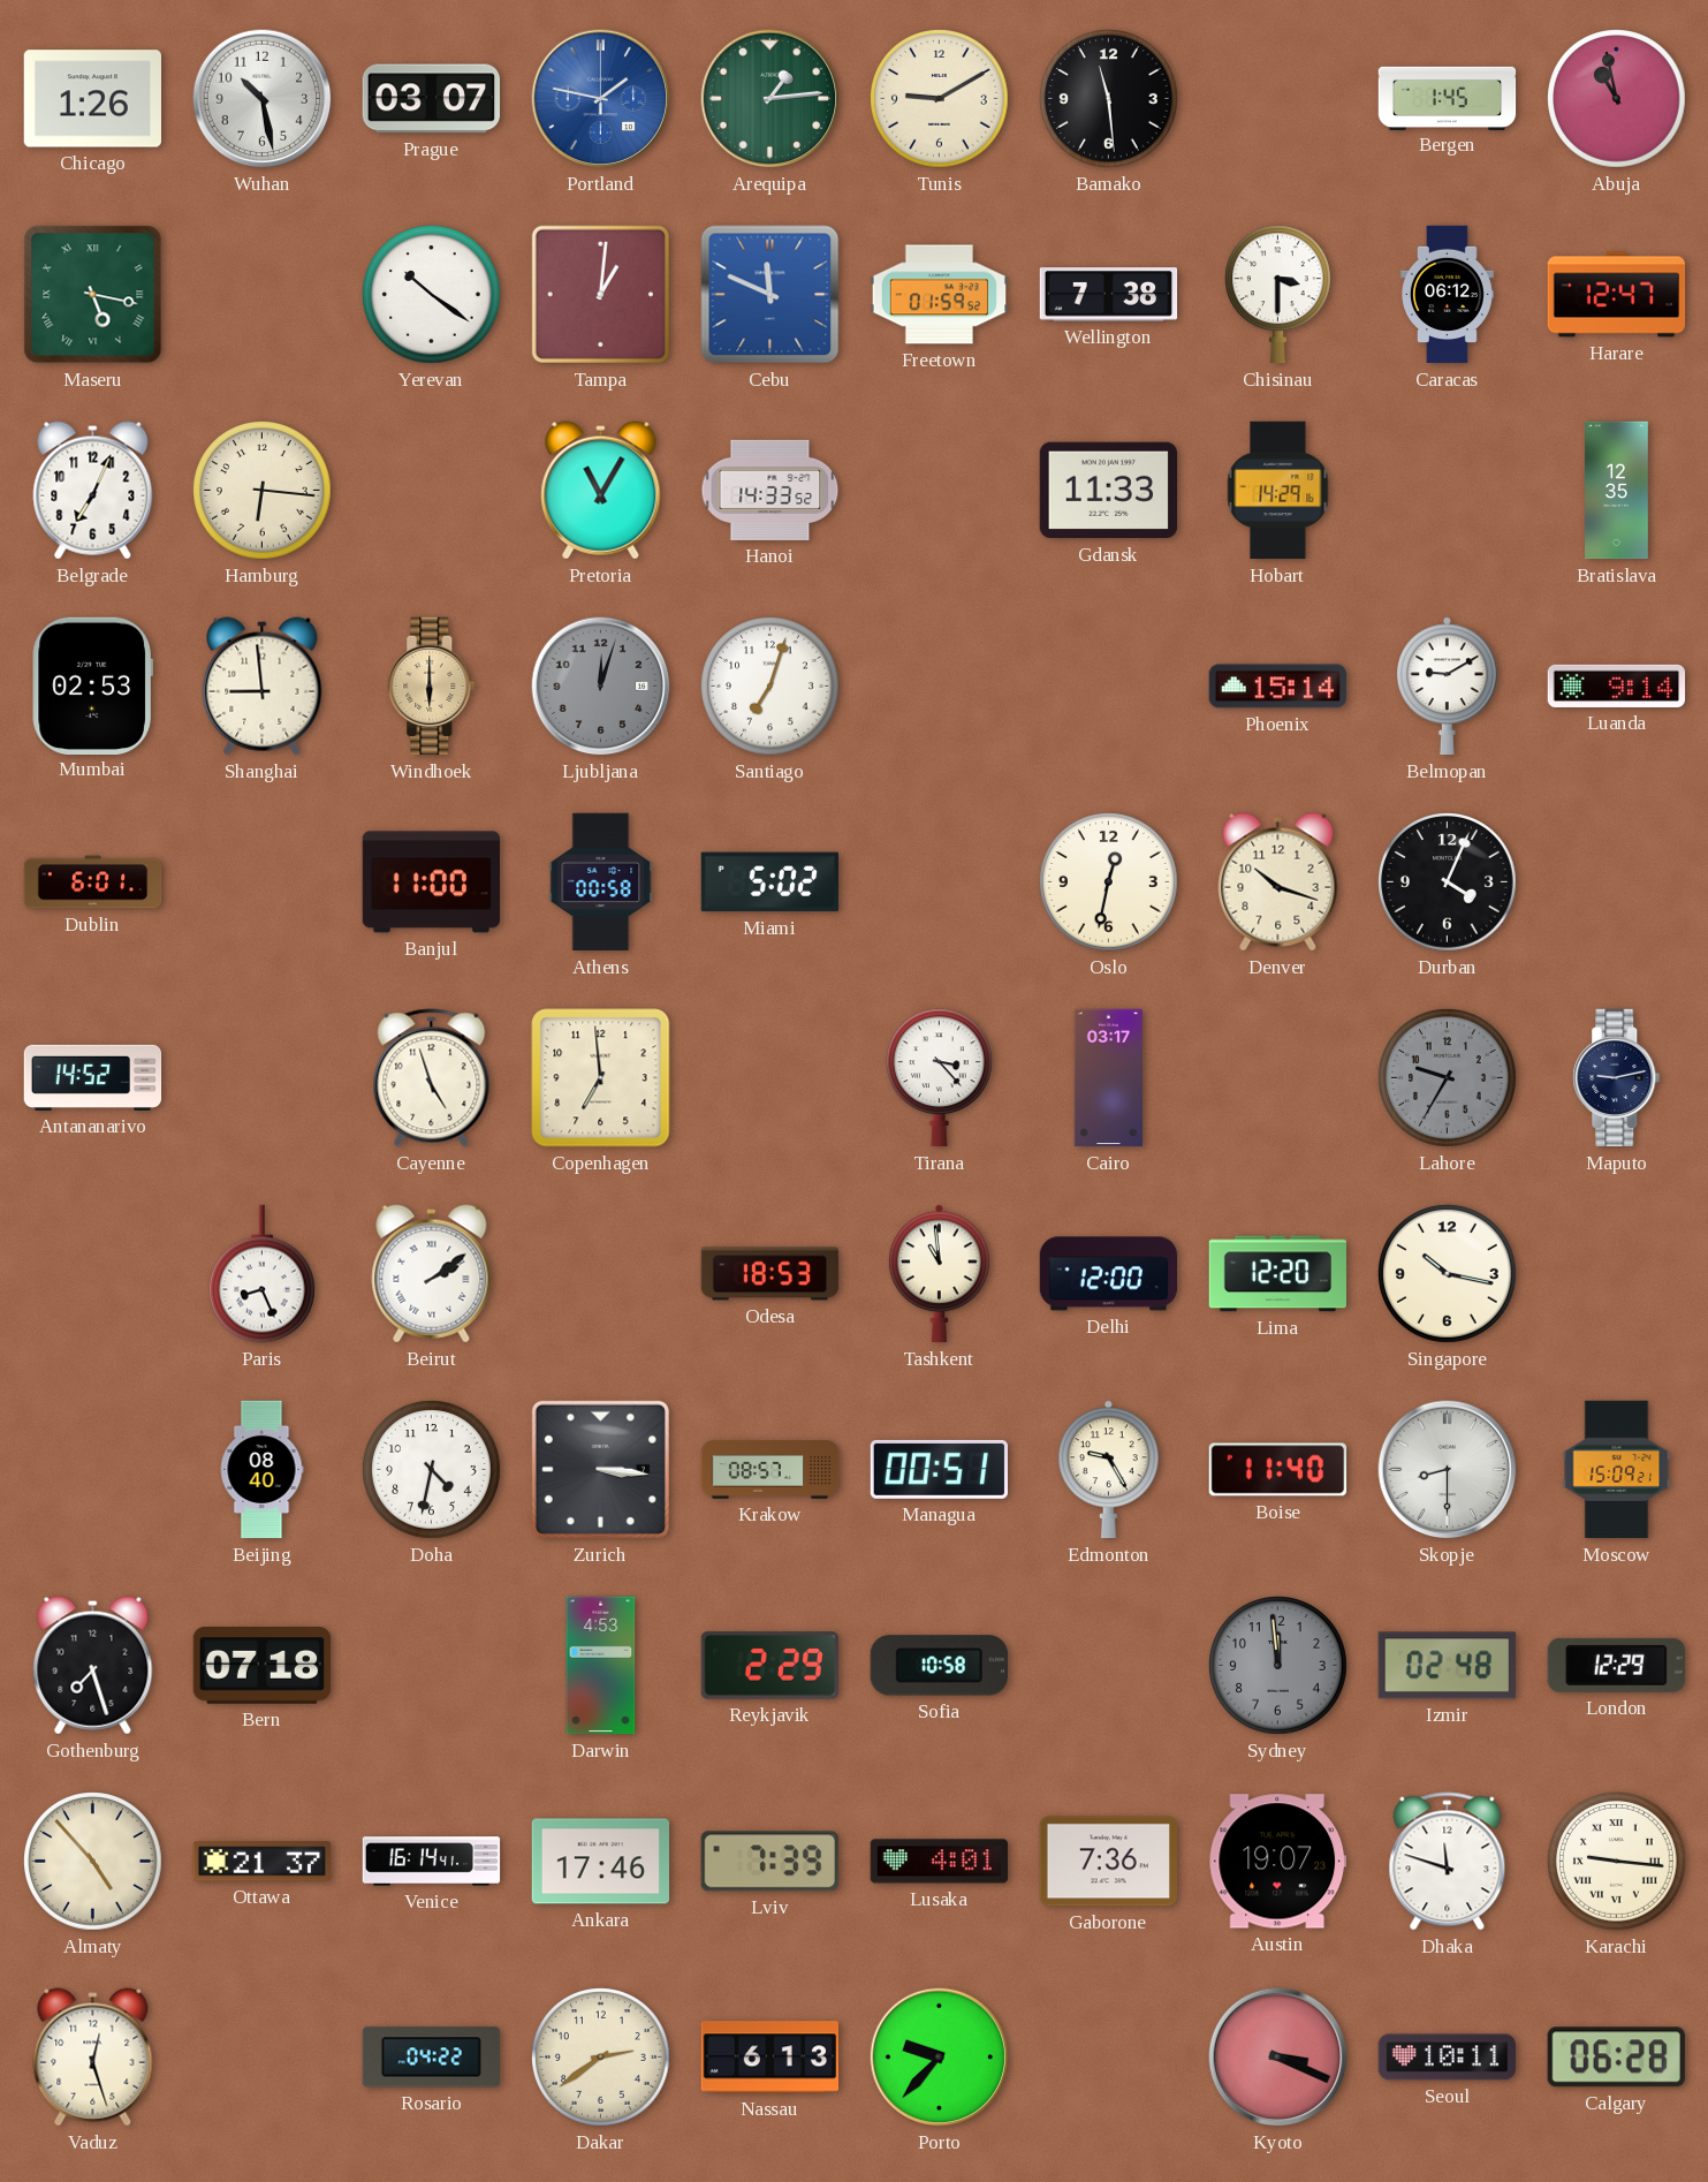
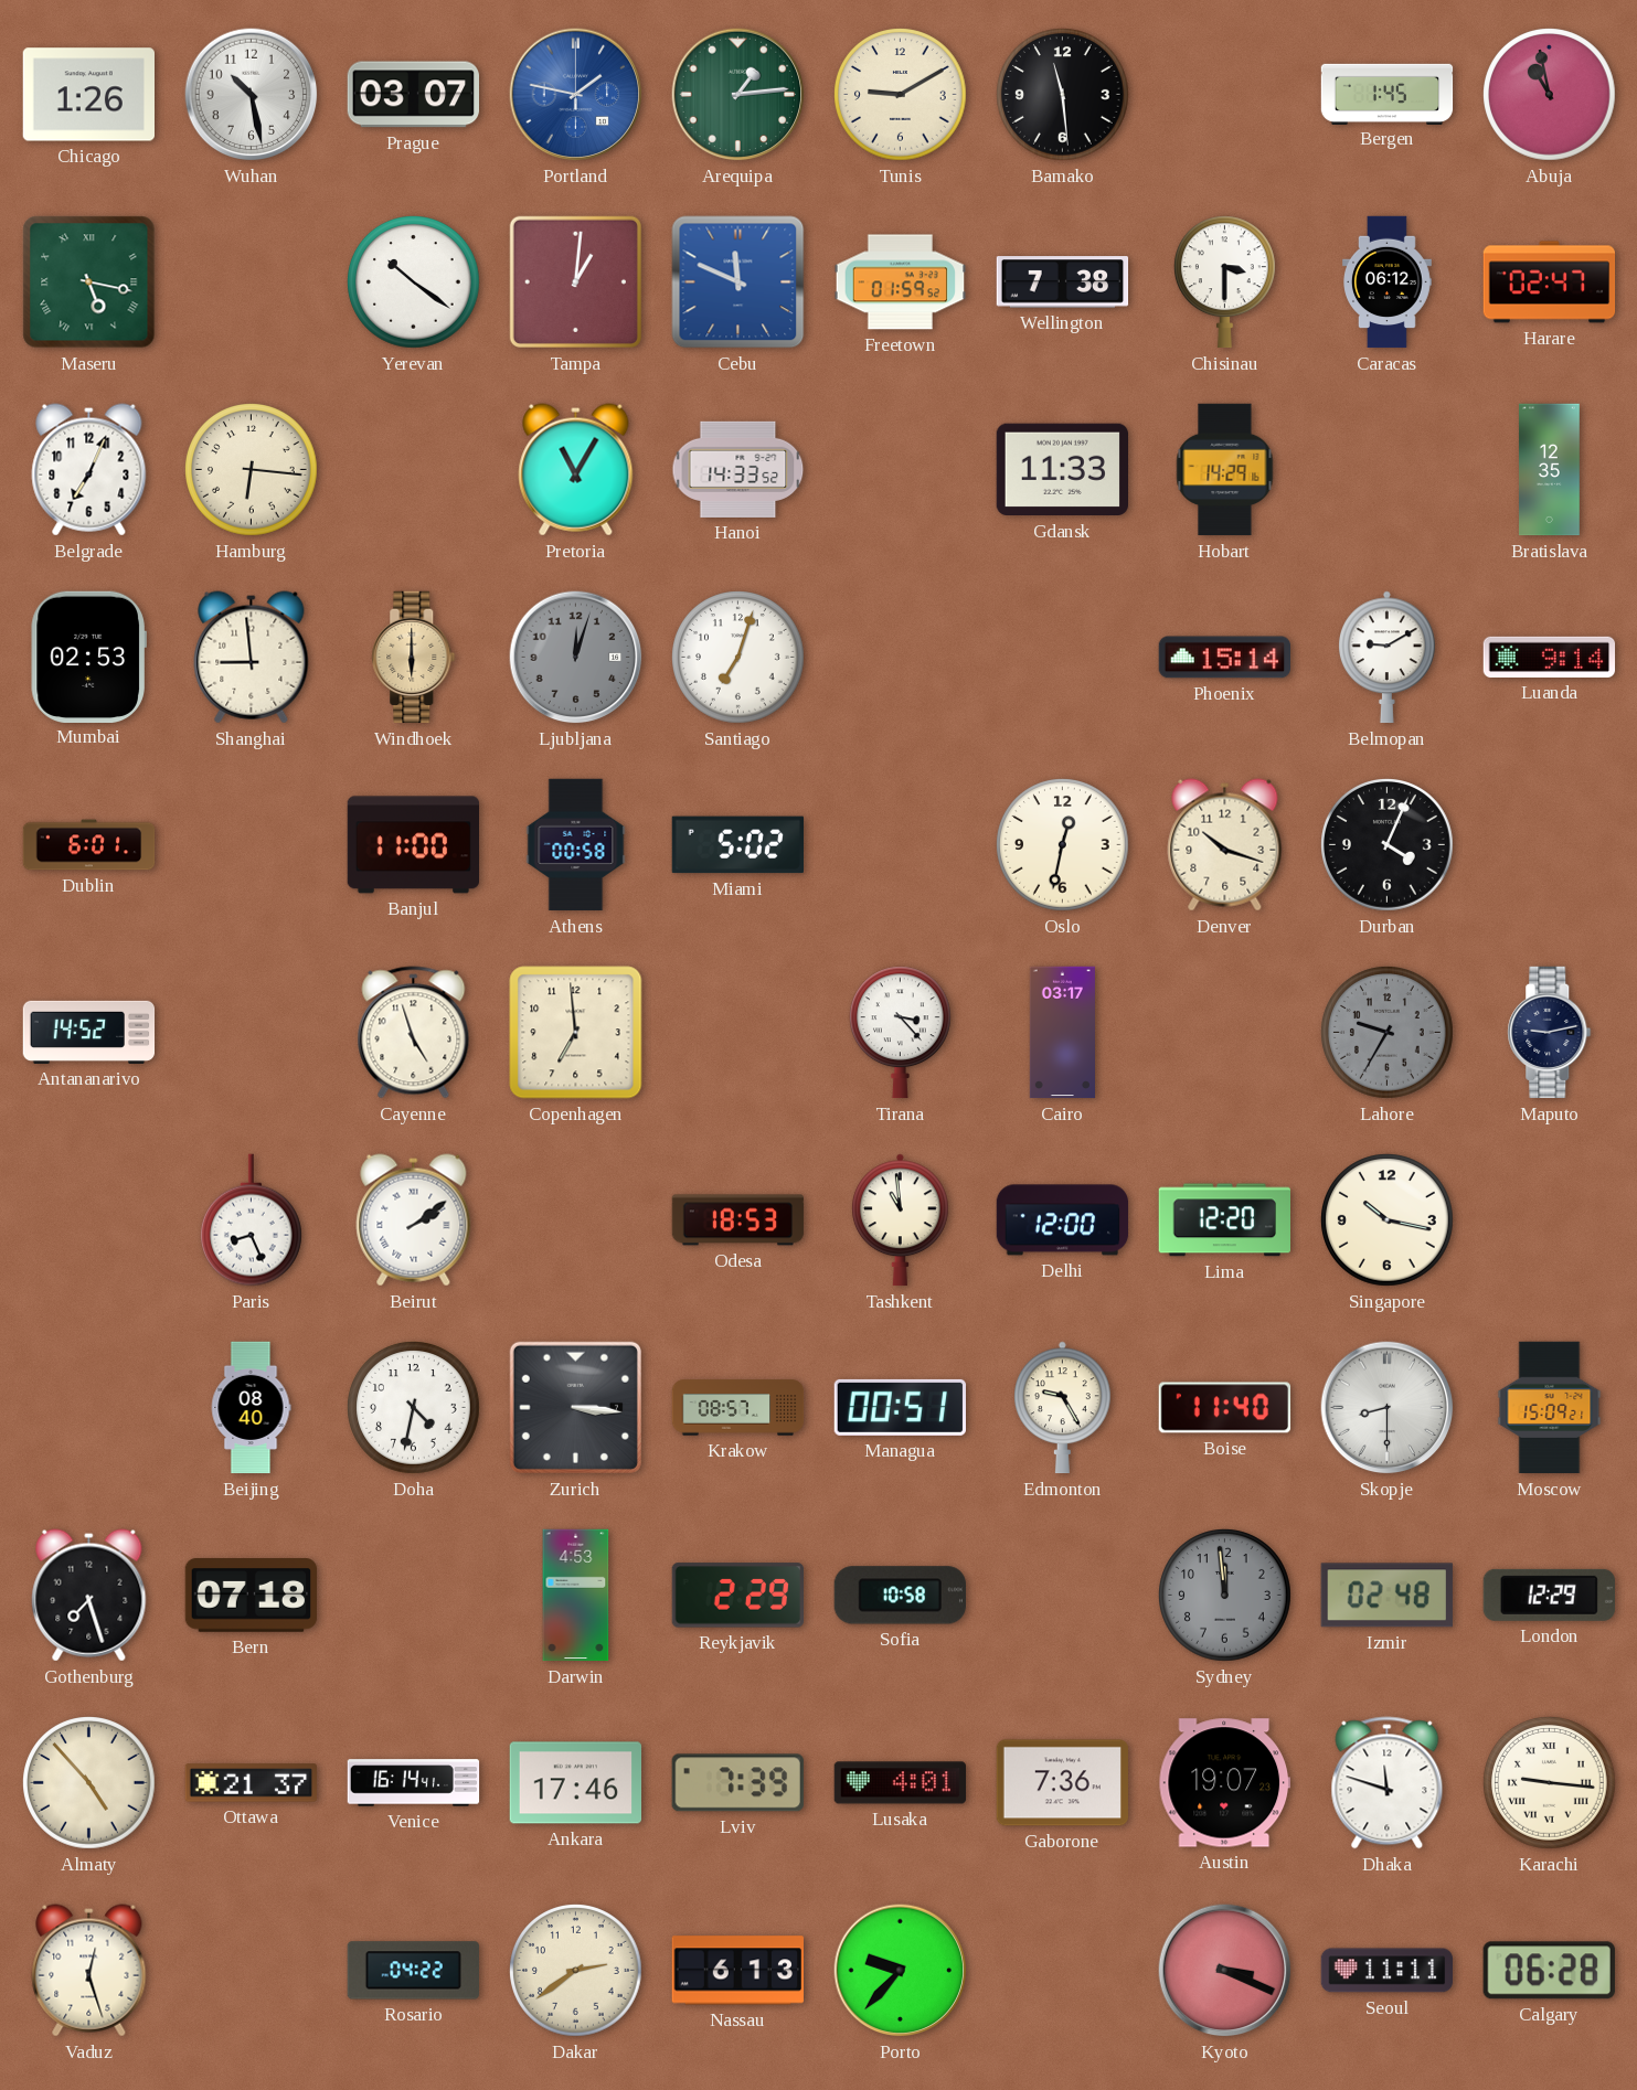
Harare: 12:47 -> 02:47 (1550, 282)
Seoul: 10:11 -> 11:11 (1386, 1971)
